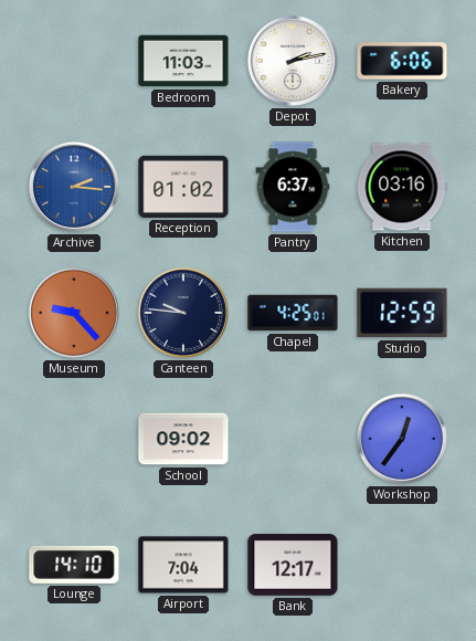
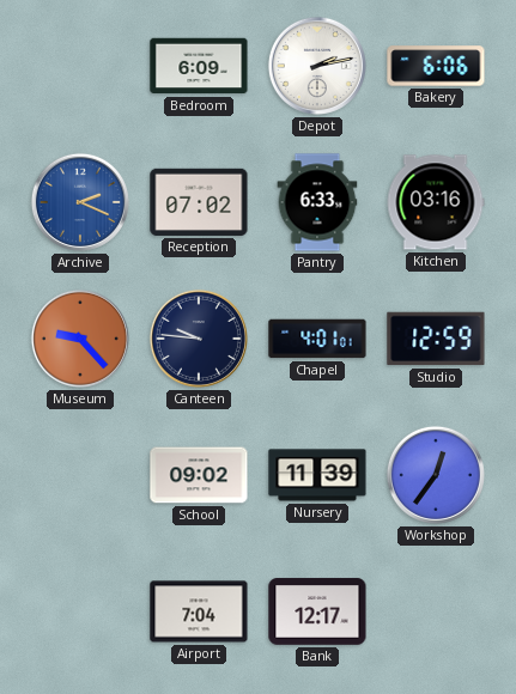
Bedroom: 11:03 -> 6:09 (199, 66)
Archive: 2:16 -> 2:19 (80, 202)
Reception: 01:02 -> 07:02 (199, 202)
Pantry: 6:37 -> 6:33 (317, 202)
Chapel: 4:25 -> 4:01 (317, 339)
Nursery: none -> 11:39 (317, 475)
Lounge: 14:10 -> none (74, 565)
